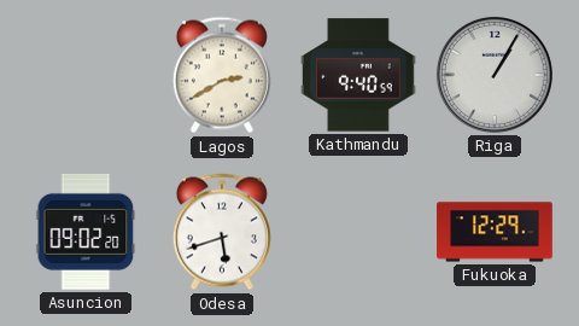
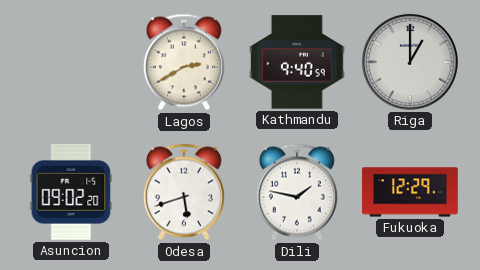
Riga: 1:05 -> 1:00 (410, 62)
Dili: none -> 1:47 (297, 192)
